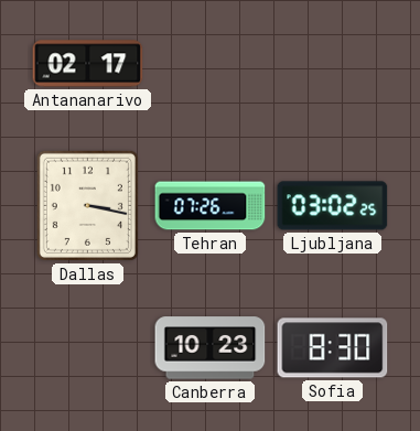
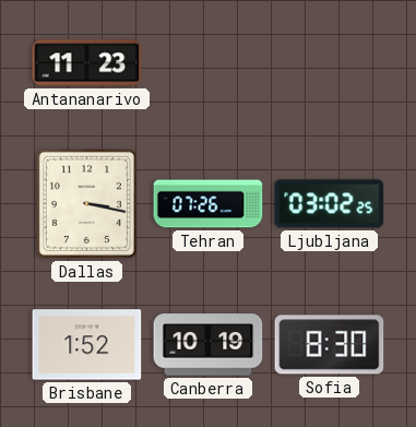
Antananarivo: 02:17 -> 11:23 (87, 63)
Brisbane: none -> 1:52 (87, 345)
Canberra: 10:23 -> 10:19 (209, 345)
